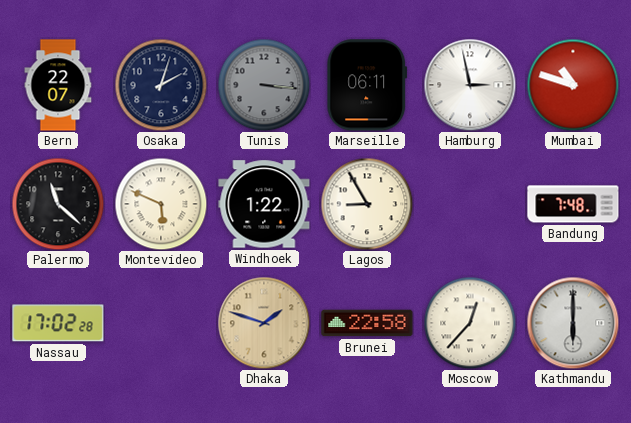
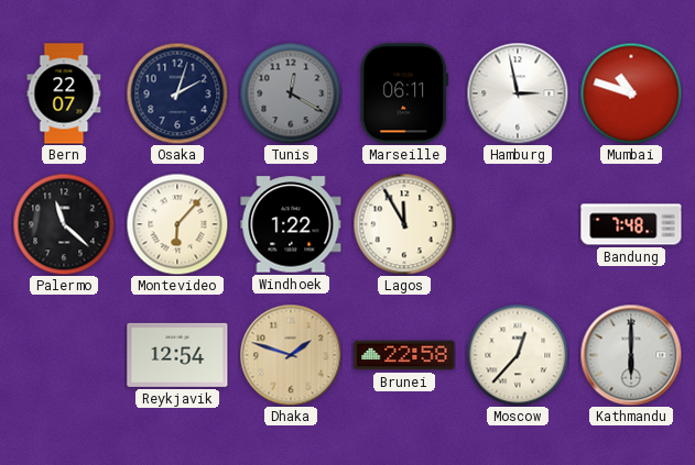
Tunis: 3:16 -> 12:20 (291, 93)
Montevideo: 5:49 -> 6:07 (177, 224)
Lagos: 8:55 -> 11:55 (404, 224)
Nassau: 17:02 -> none (58, 323)
Reykjavik: none -> 12:54 (177, 355)
